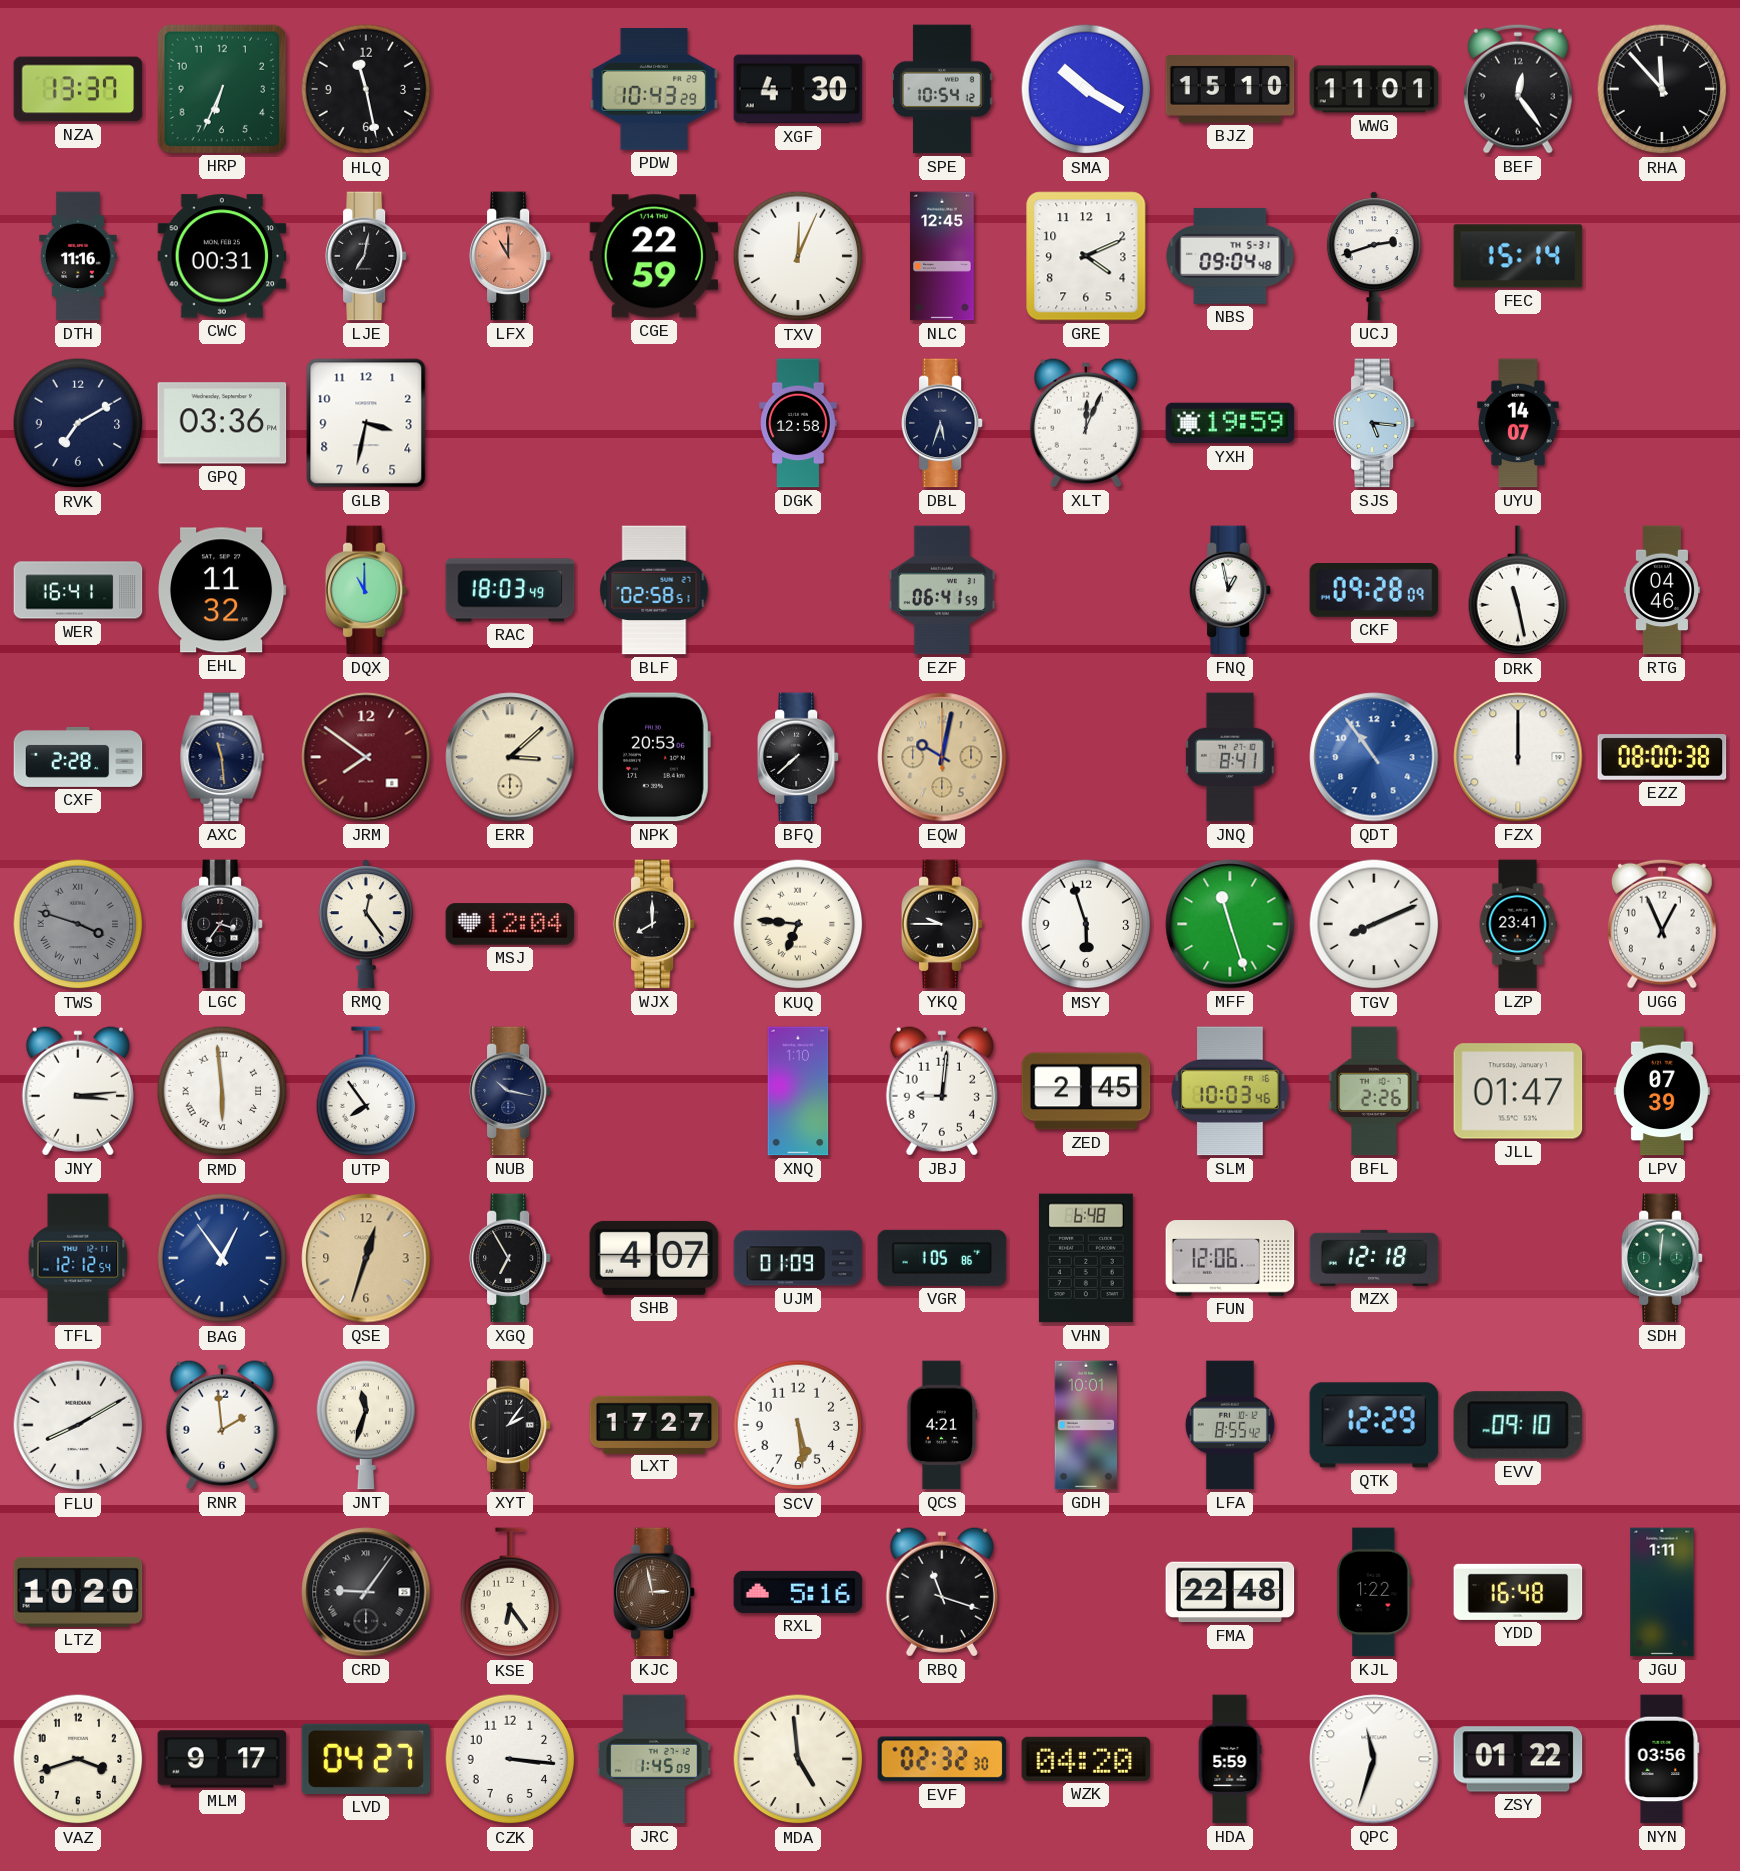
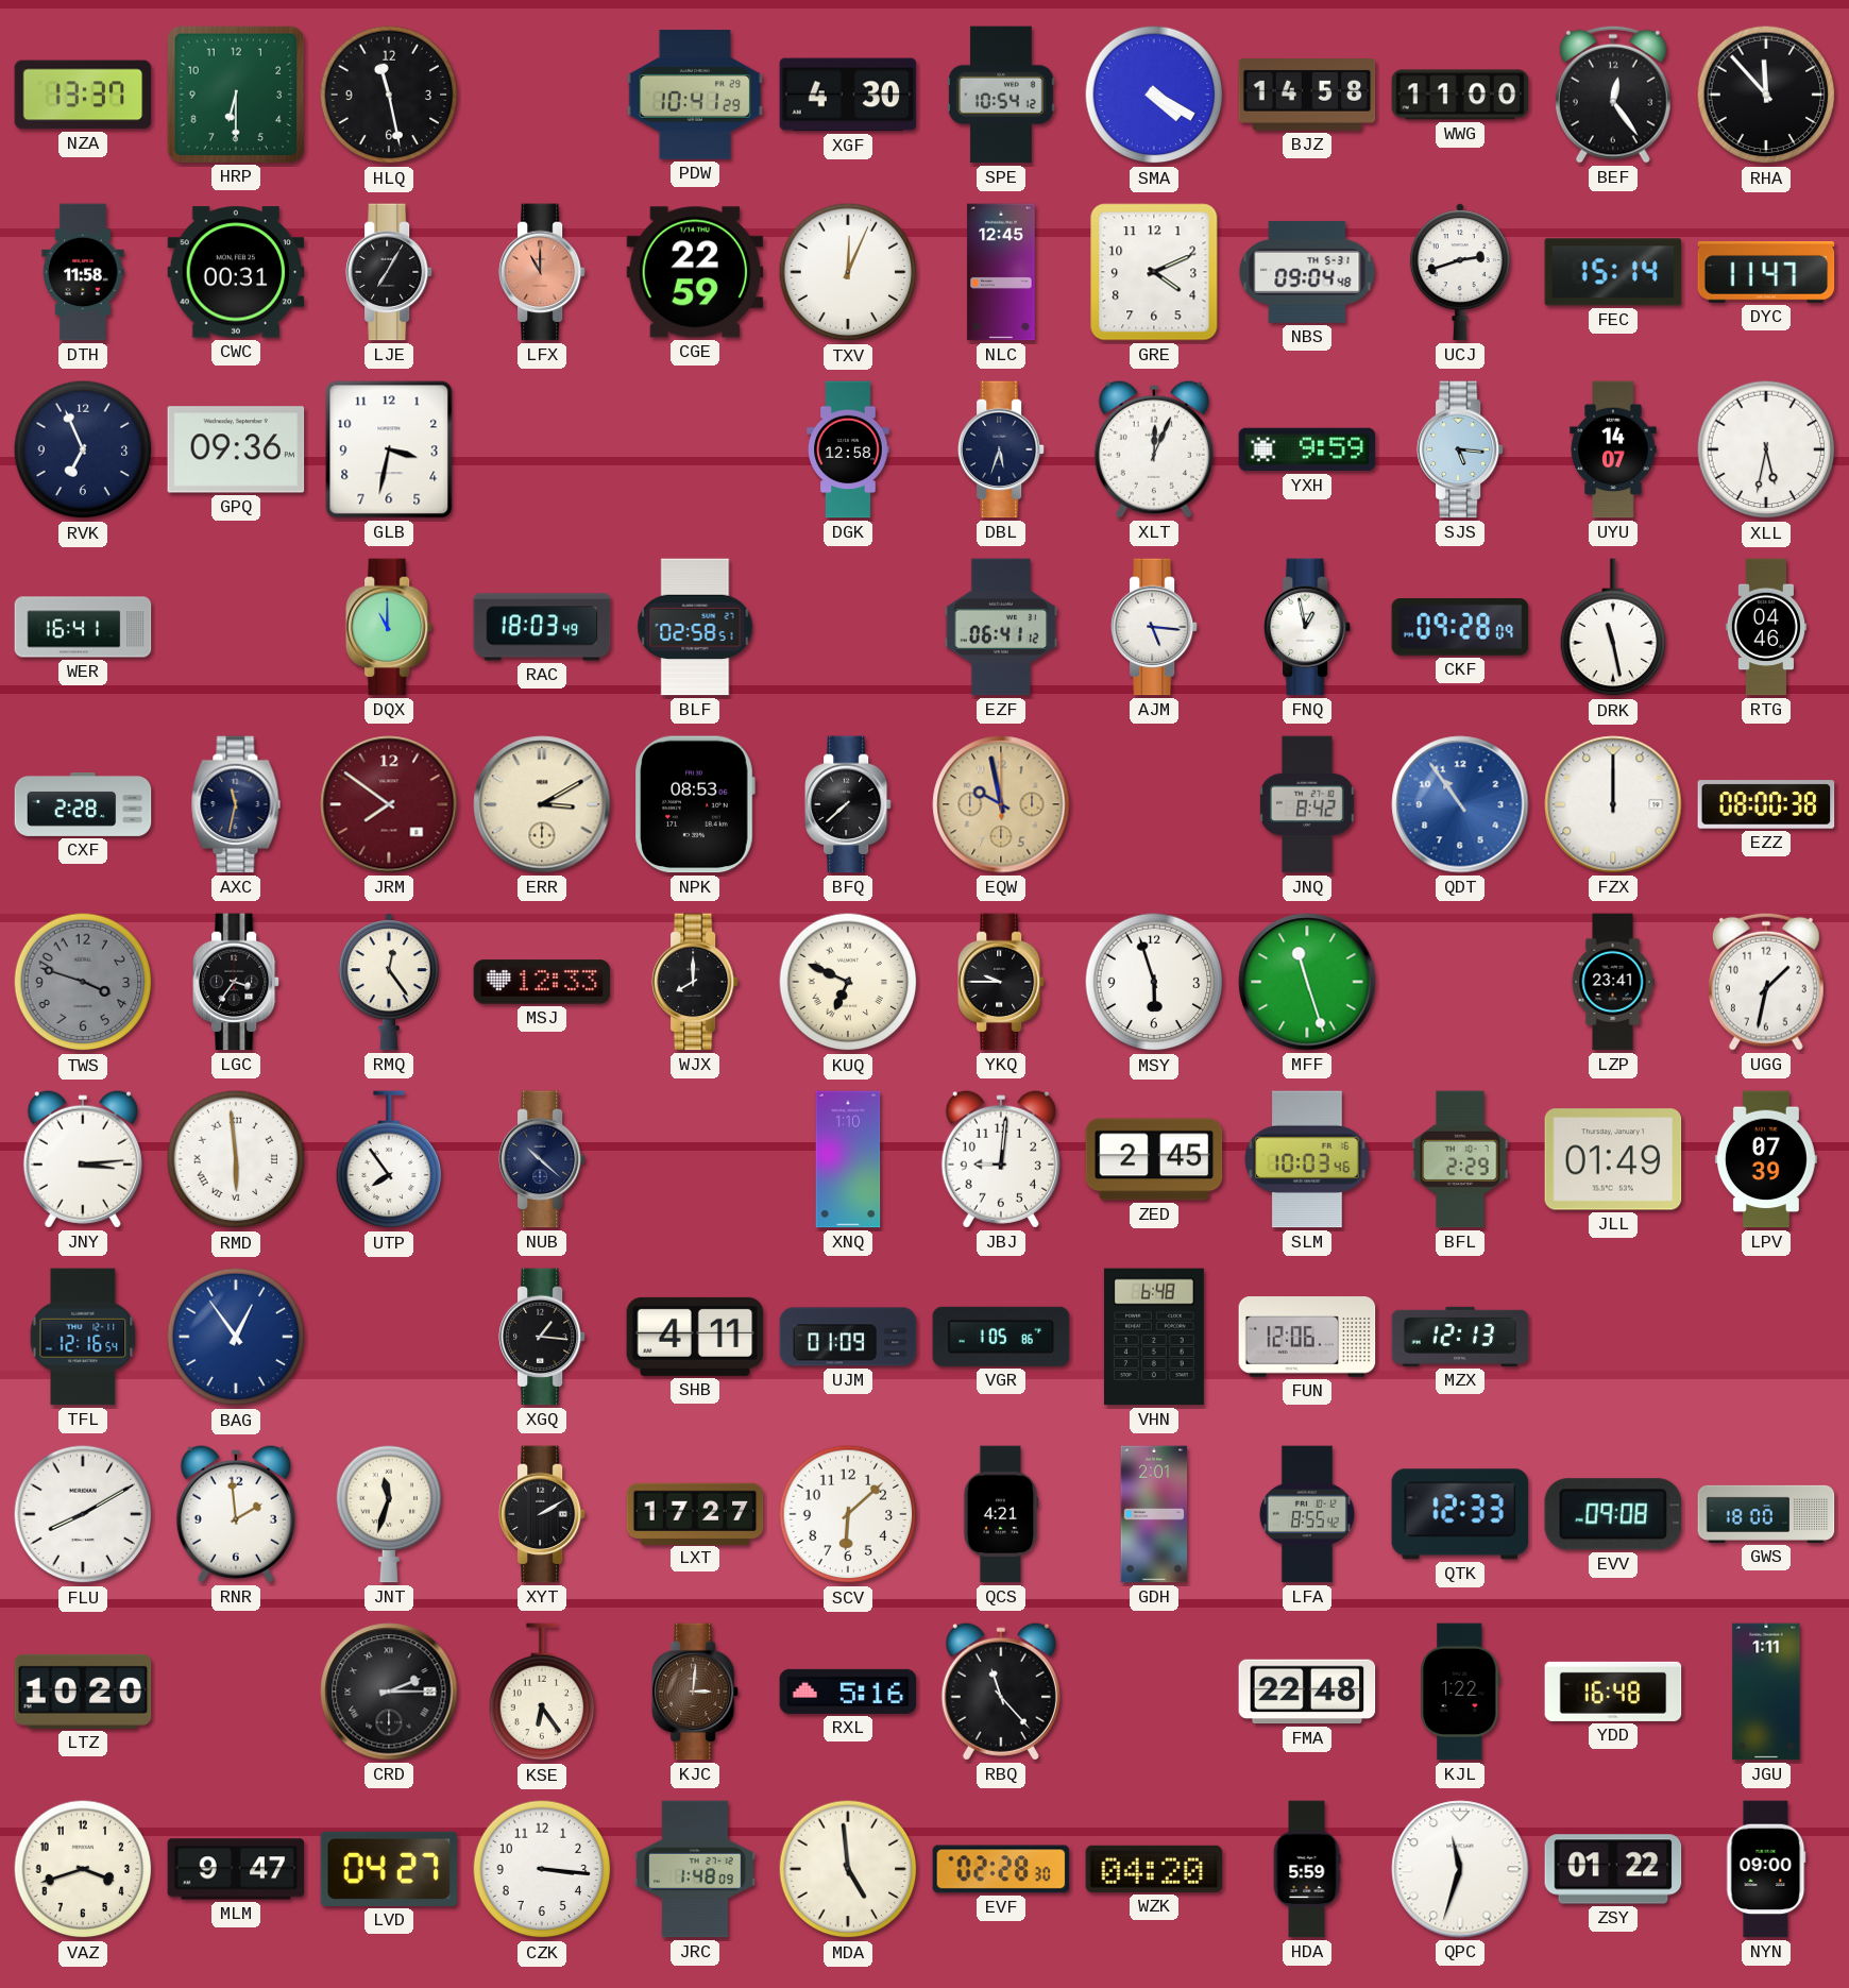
HRP: 6:34 -> 6:30 (235, 94)
PDW: 10:43 -> 10:41 (695, 96)
SMA: 10:20 -> 4:20 (1154, 95)
BJZ: 15:10 -> 14:58 (1307, 96)
WWG: 11:01 -> 11:00 (1460, 95)
DTH: 11:16 -> 11:58 (83, 272)
LJE: 7:02 -> 7:05 (389, 272)
DYC: none -> 11:47 (1766, 273)
RVK: 7:10 -> 6:56 (83, 449)
GPQ: 03:36 -> 09:36 (236, 449)
YXH: 19:59 -> 9:59 (1307, 449)
XLL: none -> 5:32 (1766, 449)
EHL: 11:32 -> none (223, 590)
EZF: 06:41:59 -> 06:41:12 (1001, 627)
AJM: none -> 5:16 (1154, 627)
AXC: 11:29 -> 11:32 (236, 804)
ERR: 3:08 -> 3:10 (542, 804)
NPK: 20:53 -> 08:53 (695, 804)
EQW: 10:02 -> 9:58 (1001, 804)
JNQ: 8:41 -> 8:42 (1307, 804)
TWS numerals: Roman -> Arabic (83, 982)
MSJ: 12:04 -> 12:33 (542, 982)
KUQ: 6:46 -> 6:49 (848, 982)
TGV: 8:11 -> none (1374, 924)
UGG: 12:56 -> 1:32 (1766, 982)
NUB: 10:17 -> 10:22 (542, 1159)
BFL: 2:26 -> 2:29 (1460, 1159)
JLL: 01:47 -> 01:49 (1613, 1159)
TFL: 12:12 -> 12:16 (83, 1337)
QSE: 12:33 -> none (366, 1258)
XGQ: 6:55 -> 1:16 (542, 1337)
SHB: 4:07 -> 4:11 (695, 1337)
MZX: 12:18 -> 12:13 (1460, 1337)
SDH: 12:01 -> none (1662, 1258)
XYT: 2:06 -> 2:10 (542, 1514)
SCV: 5:29 -> 6:08 (848, 1514)
GDH: 10:01 -> 2:01 (1154, 1514)
QTK: 12:29 -> 12:33 (1460, 1514)
EVV: 09:10 -> 09:08 (1613, 1514)
GWS: none -> 18:00 (1766, 1514)
CRD: 9:06 -> 2:15 (389, 1692)
KJC: 2:58 -> 3:01 (695, 1692)
RBQ: 11:18 -> 11:23 (1001, 1692)
MLM: 9:17 -> 9:47 (236, 1869)
JRC: 1:45 -> 1:48 (695, 1869)
EVF: 02:32 -> 02:28 (1001, 1869)
NYN: 03:56 -> 09:00 (1766, 1869)
